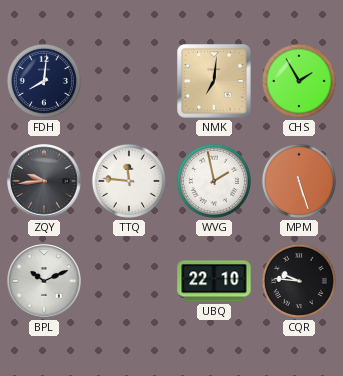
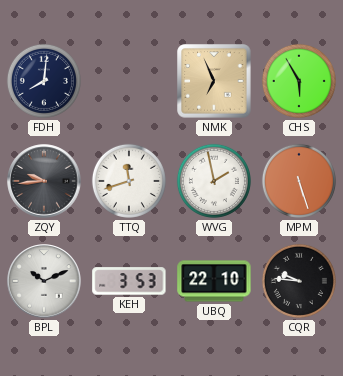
NMK: 7:01 -> 6:56 (214, 81)
CHS: 1:55 -> 5:55 (299, 81)
TTQ: 11:46 -> 11:42 (129, 181)
KEH: none -> 3:53 (129, 281)
